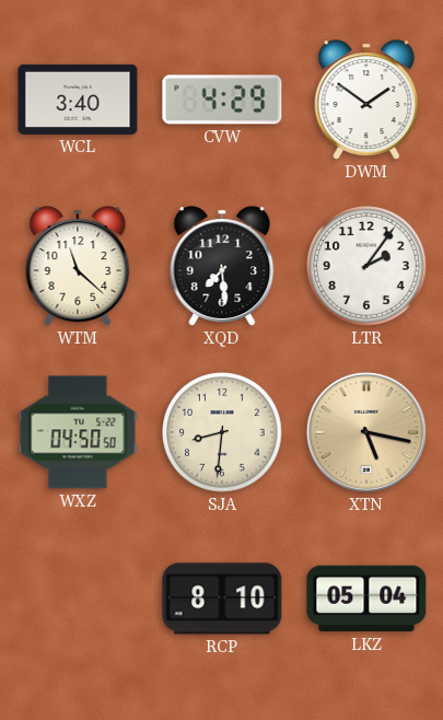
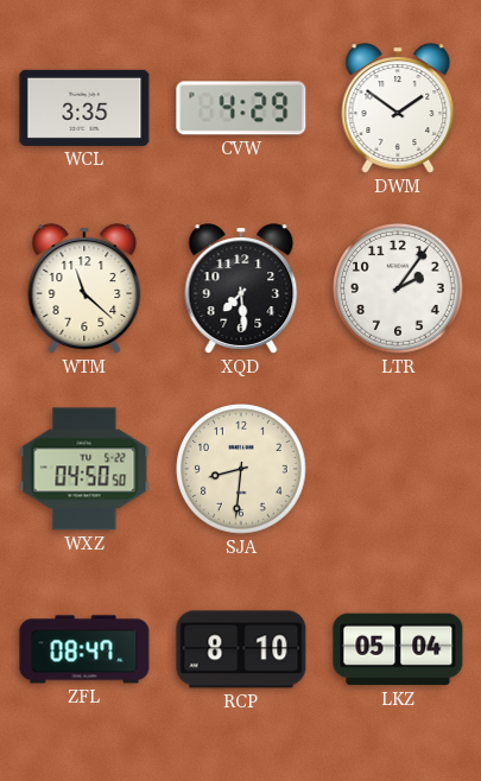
WCL: 3:40 -> 3:35 (84, 108)
XTN: 5:17 -> none (366, 432)
ZFL: none -> 08:47 (84, 649)
